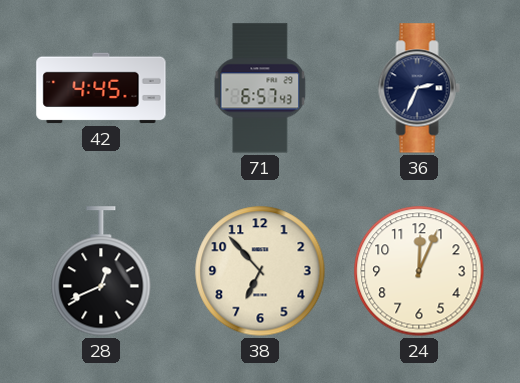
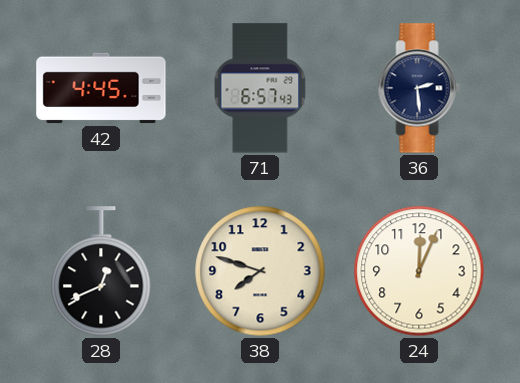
36: 2:34 -> 2:29 (419, 88)
38: 6:53 -> 7:48 (260, 271)
